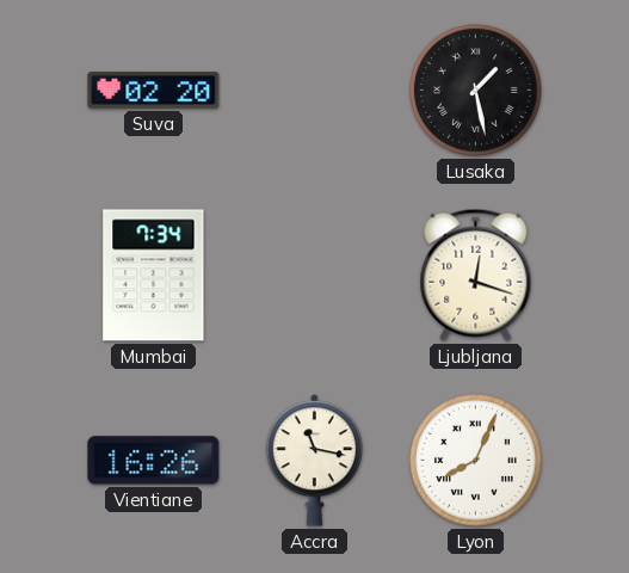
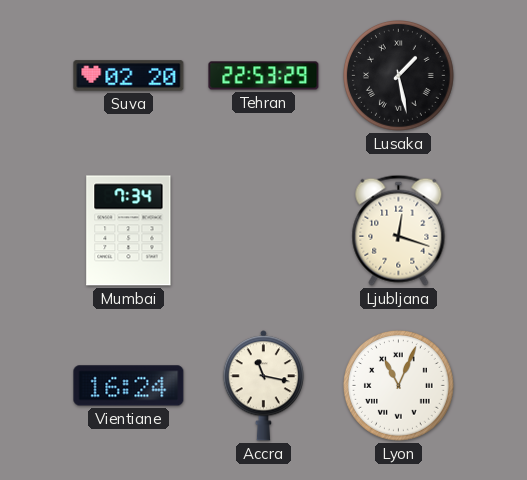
Tehran: none -> 22:53 (264, 76)
Vientiane: 16:26 -> 16:24 (129, 386)
Lyon: 8:04 -> 11:04 (399, 386)
